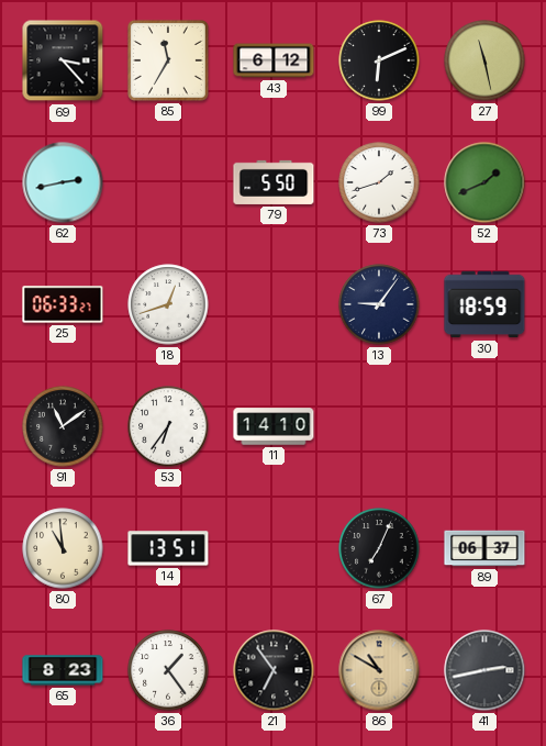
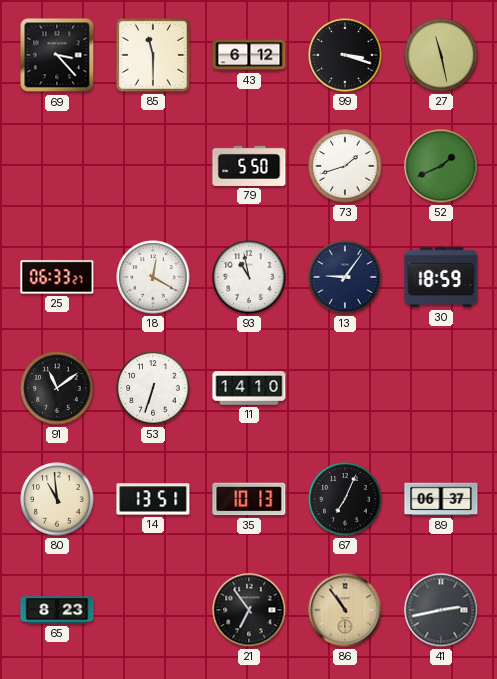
85: 11:35 -> 11:30 (153, 55)
99: 6:11 -> 3:18 (345, 55)
62: 2:43 -> none (63, 182)
18: 12:42 -> 12:20 (153, 277)
93: none -> 10:58 (249, 277)
53: 6:36 -> 6:33 (153, 388)
35: none -> 10:13 (249, 499)
36: 1:24 -> none (168, 670)
86: 10:50 -> 10:54 (345, 610)
